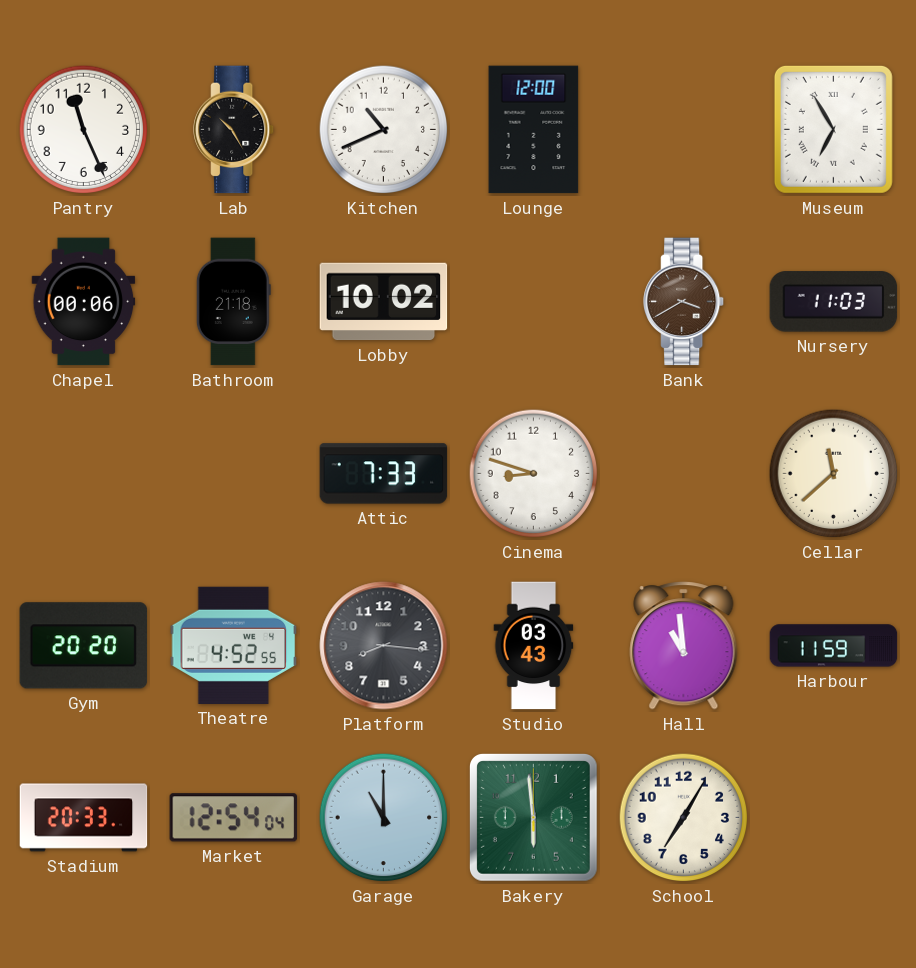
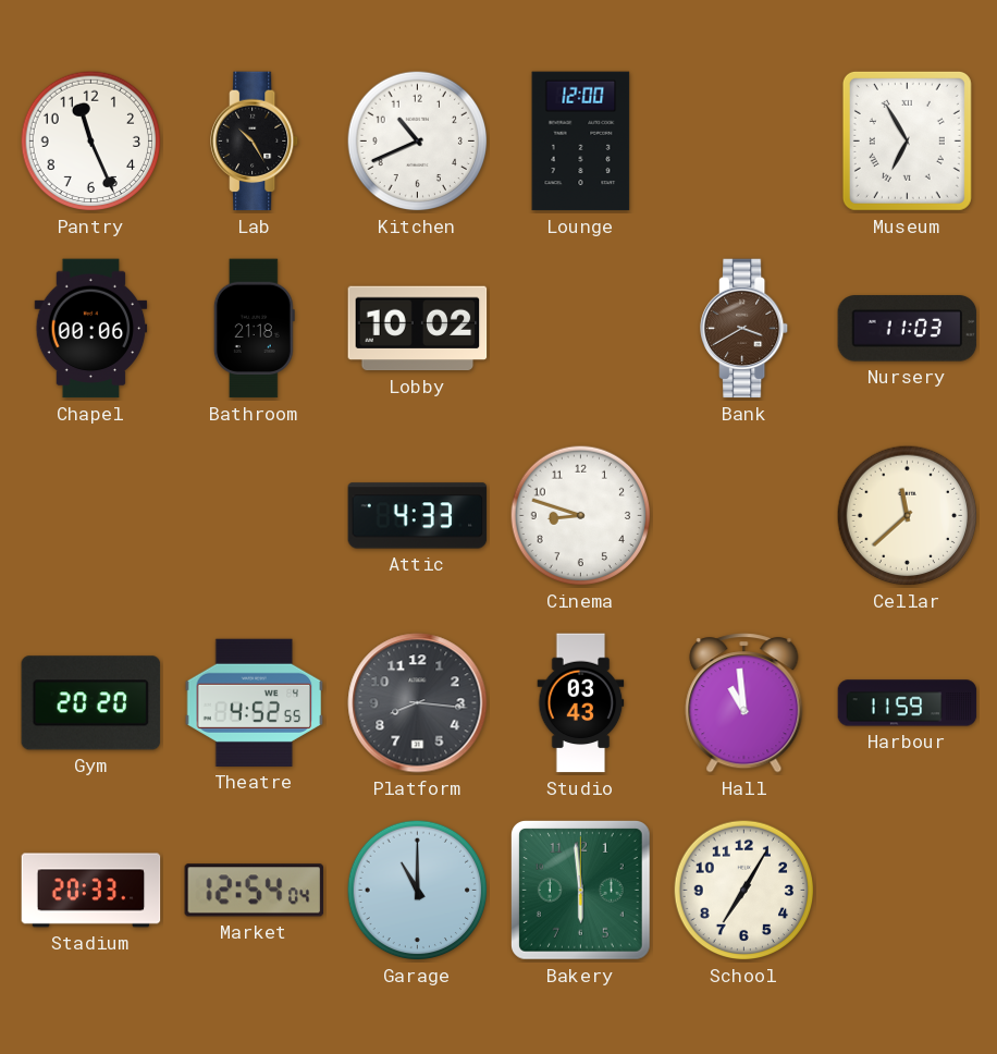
Attic: 7:33 -> 4:33 (418, 516)
